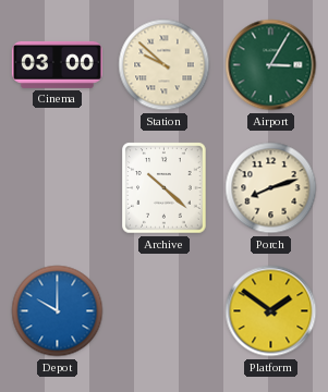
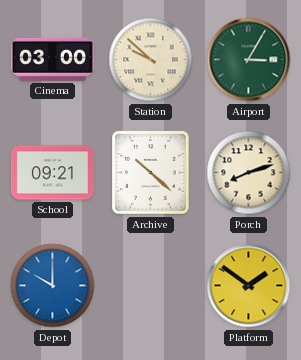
School: none -> 09:21 (52, 173)
